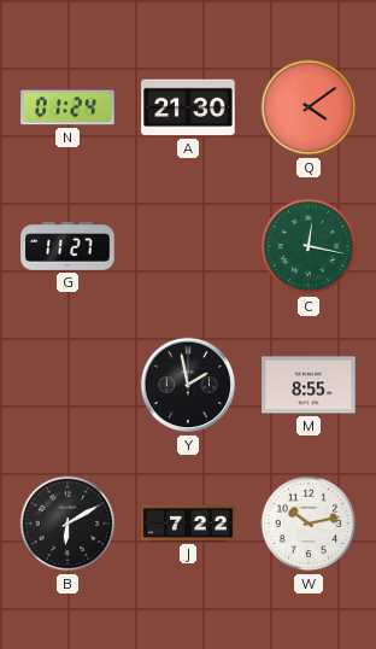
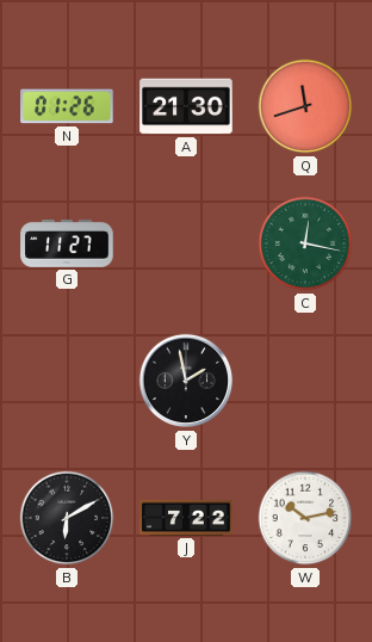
N: 01:24 -> 01:26 (67, 106)
Q: 4:09 -> 11:42 (305, 106)
M: 8:55 -> none (309, 385)
